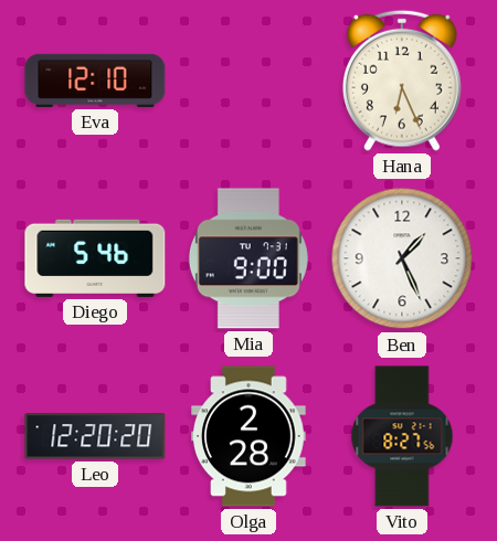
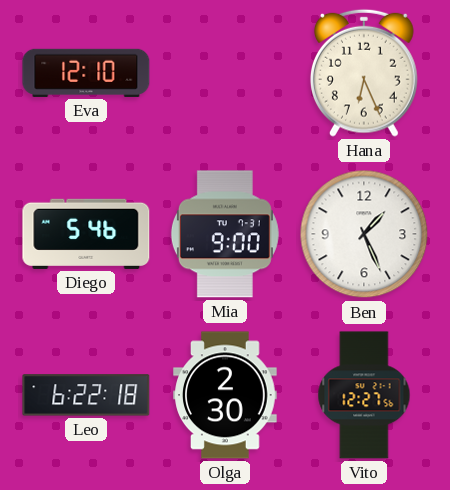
Leo: 12:20 -> 6:22 (86, 395)
Olga: 2:28 -> 2:30 (225, 395)
Vito: 8:27 -> 12:27 (364, 395)
